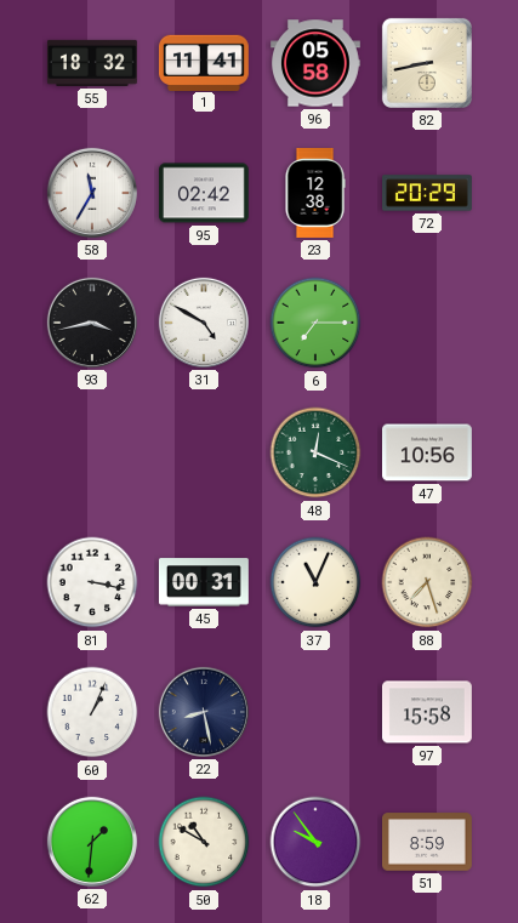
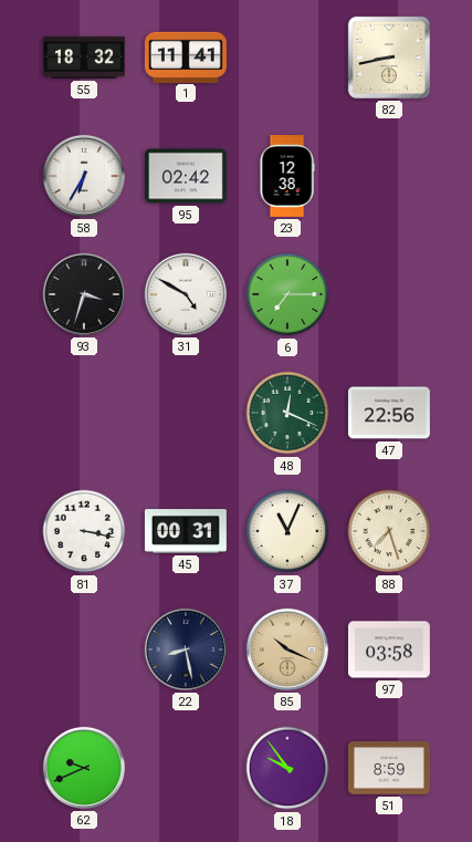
96: 05:58 -> none (317, 63)
58: 11:35 -> 6:35 (84, 176)
72: 20:29 -> none (428, 193)
93: 3:43 -> 3:33 (84, 294)
47: 10:56 -> 22:56 (389, 413)
60: 1:04 -> none (92, 712)
85: none -> 10:19 (287, 649)
97: 15:58 -> 03:58 (389, 649)
62: 1:31 -> 9:41 (84, 768)
50: 10:50 -> none (204, 842)
